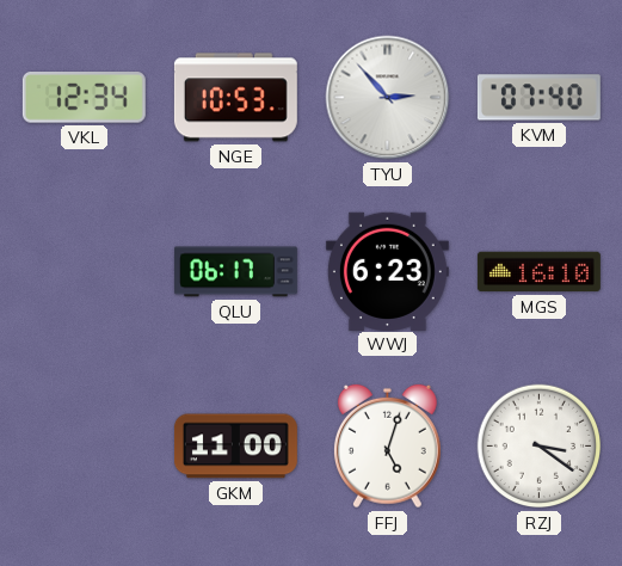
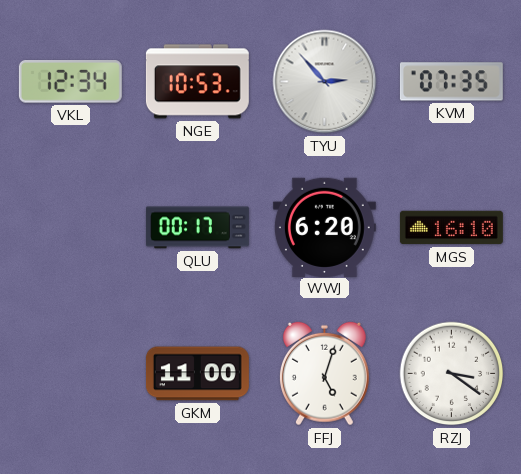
KVM: 07:40 -> 07:35 (451, 82)
QLU: 06:17 -> 00:17 (197, 228)
WWJ: 6:23 -> 6:20 (324, 227)
